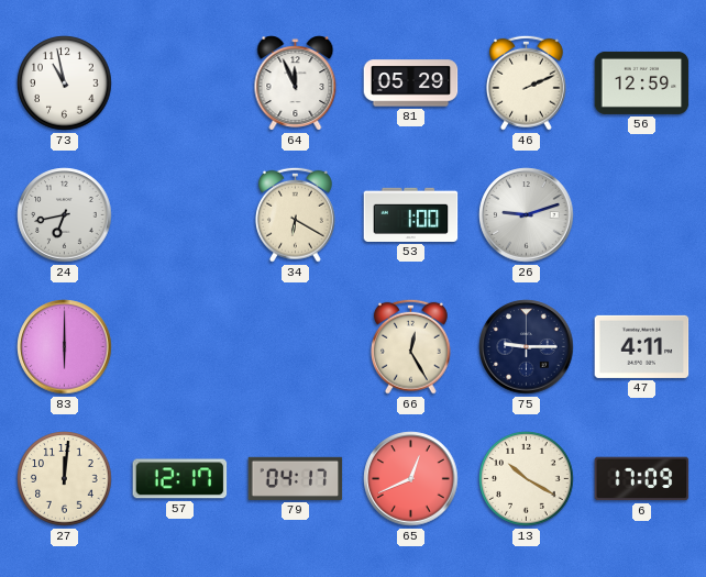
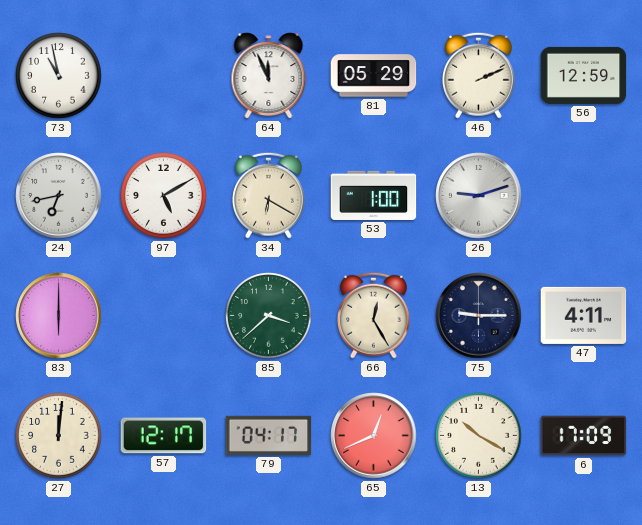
97: none -> 5:10 (164, 196)
85: none -> 3:38 (269, 316)
